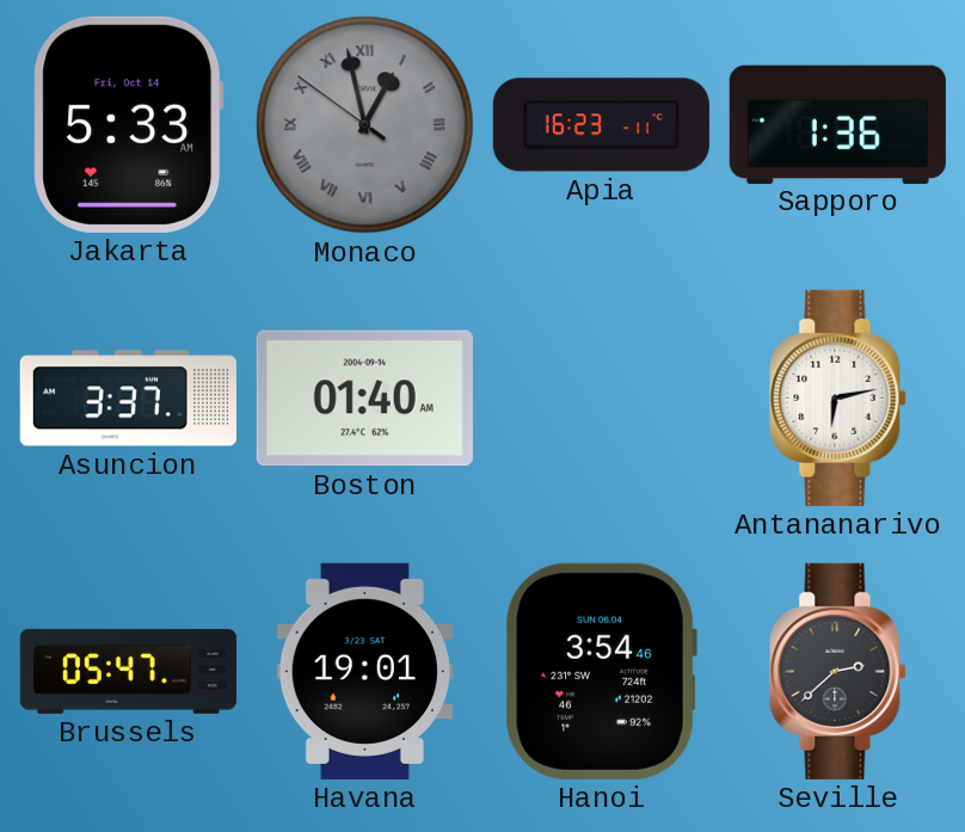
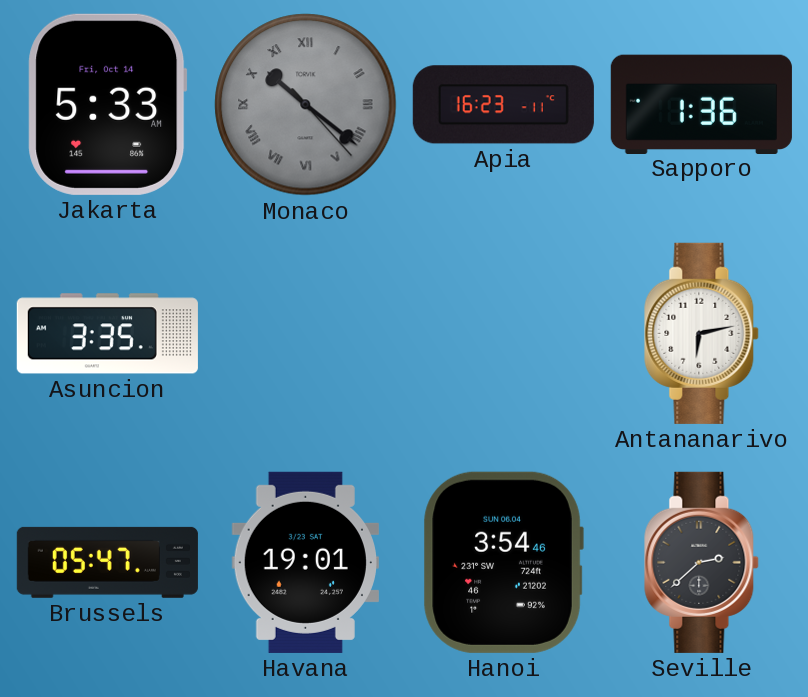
Monaco: 12:57 -> 10:21 (306, 105)
Asuncion: 3:37 -> 3:35 (107, 334)
Boston: 01:40 -> none (364, 399)
